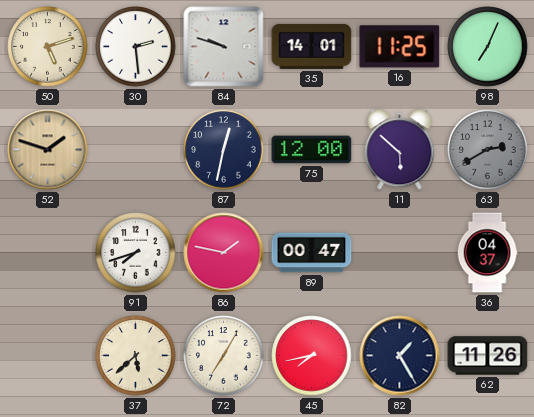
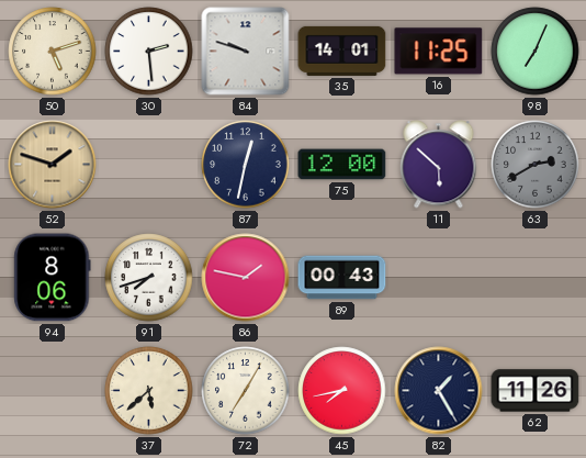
94: none -> 8:06 (53, 278)
89: 00:47 -> 00:43 (342, 278)
36: 04:37 -> none (487, 253)
